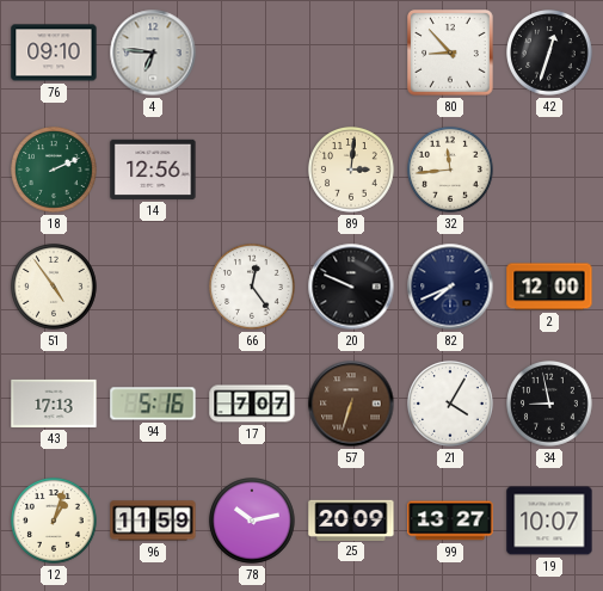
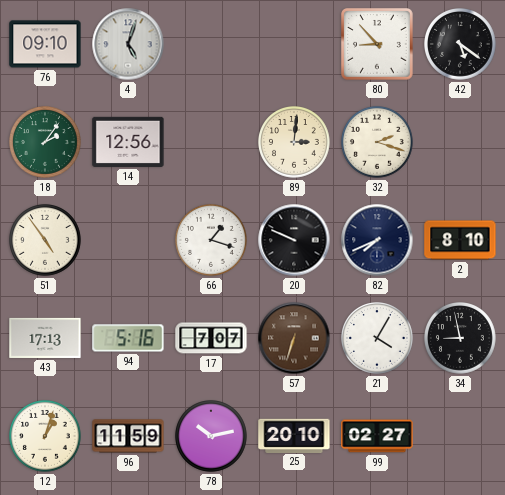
4: 6:46 -> 5:03 (128, 44)
42: 12:33 -> 5:21 (461, 45)
18: 2:11 -> 2:06 (46, 143)
32: 11:44 -> 2:18 (378, 143)
66: 12:24 -> 1:18 (212, 241)
2: 12:00 -> 8:10 (460, 240)
25: 20:09 -> 20:10 (294, 435)
99: 13:27 -> 02:27 (377, 436)
19: 10:07 -> none (549, 521)
